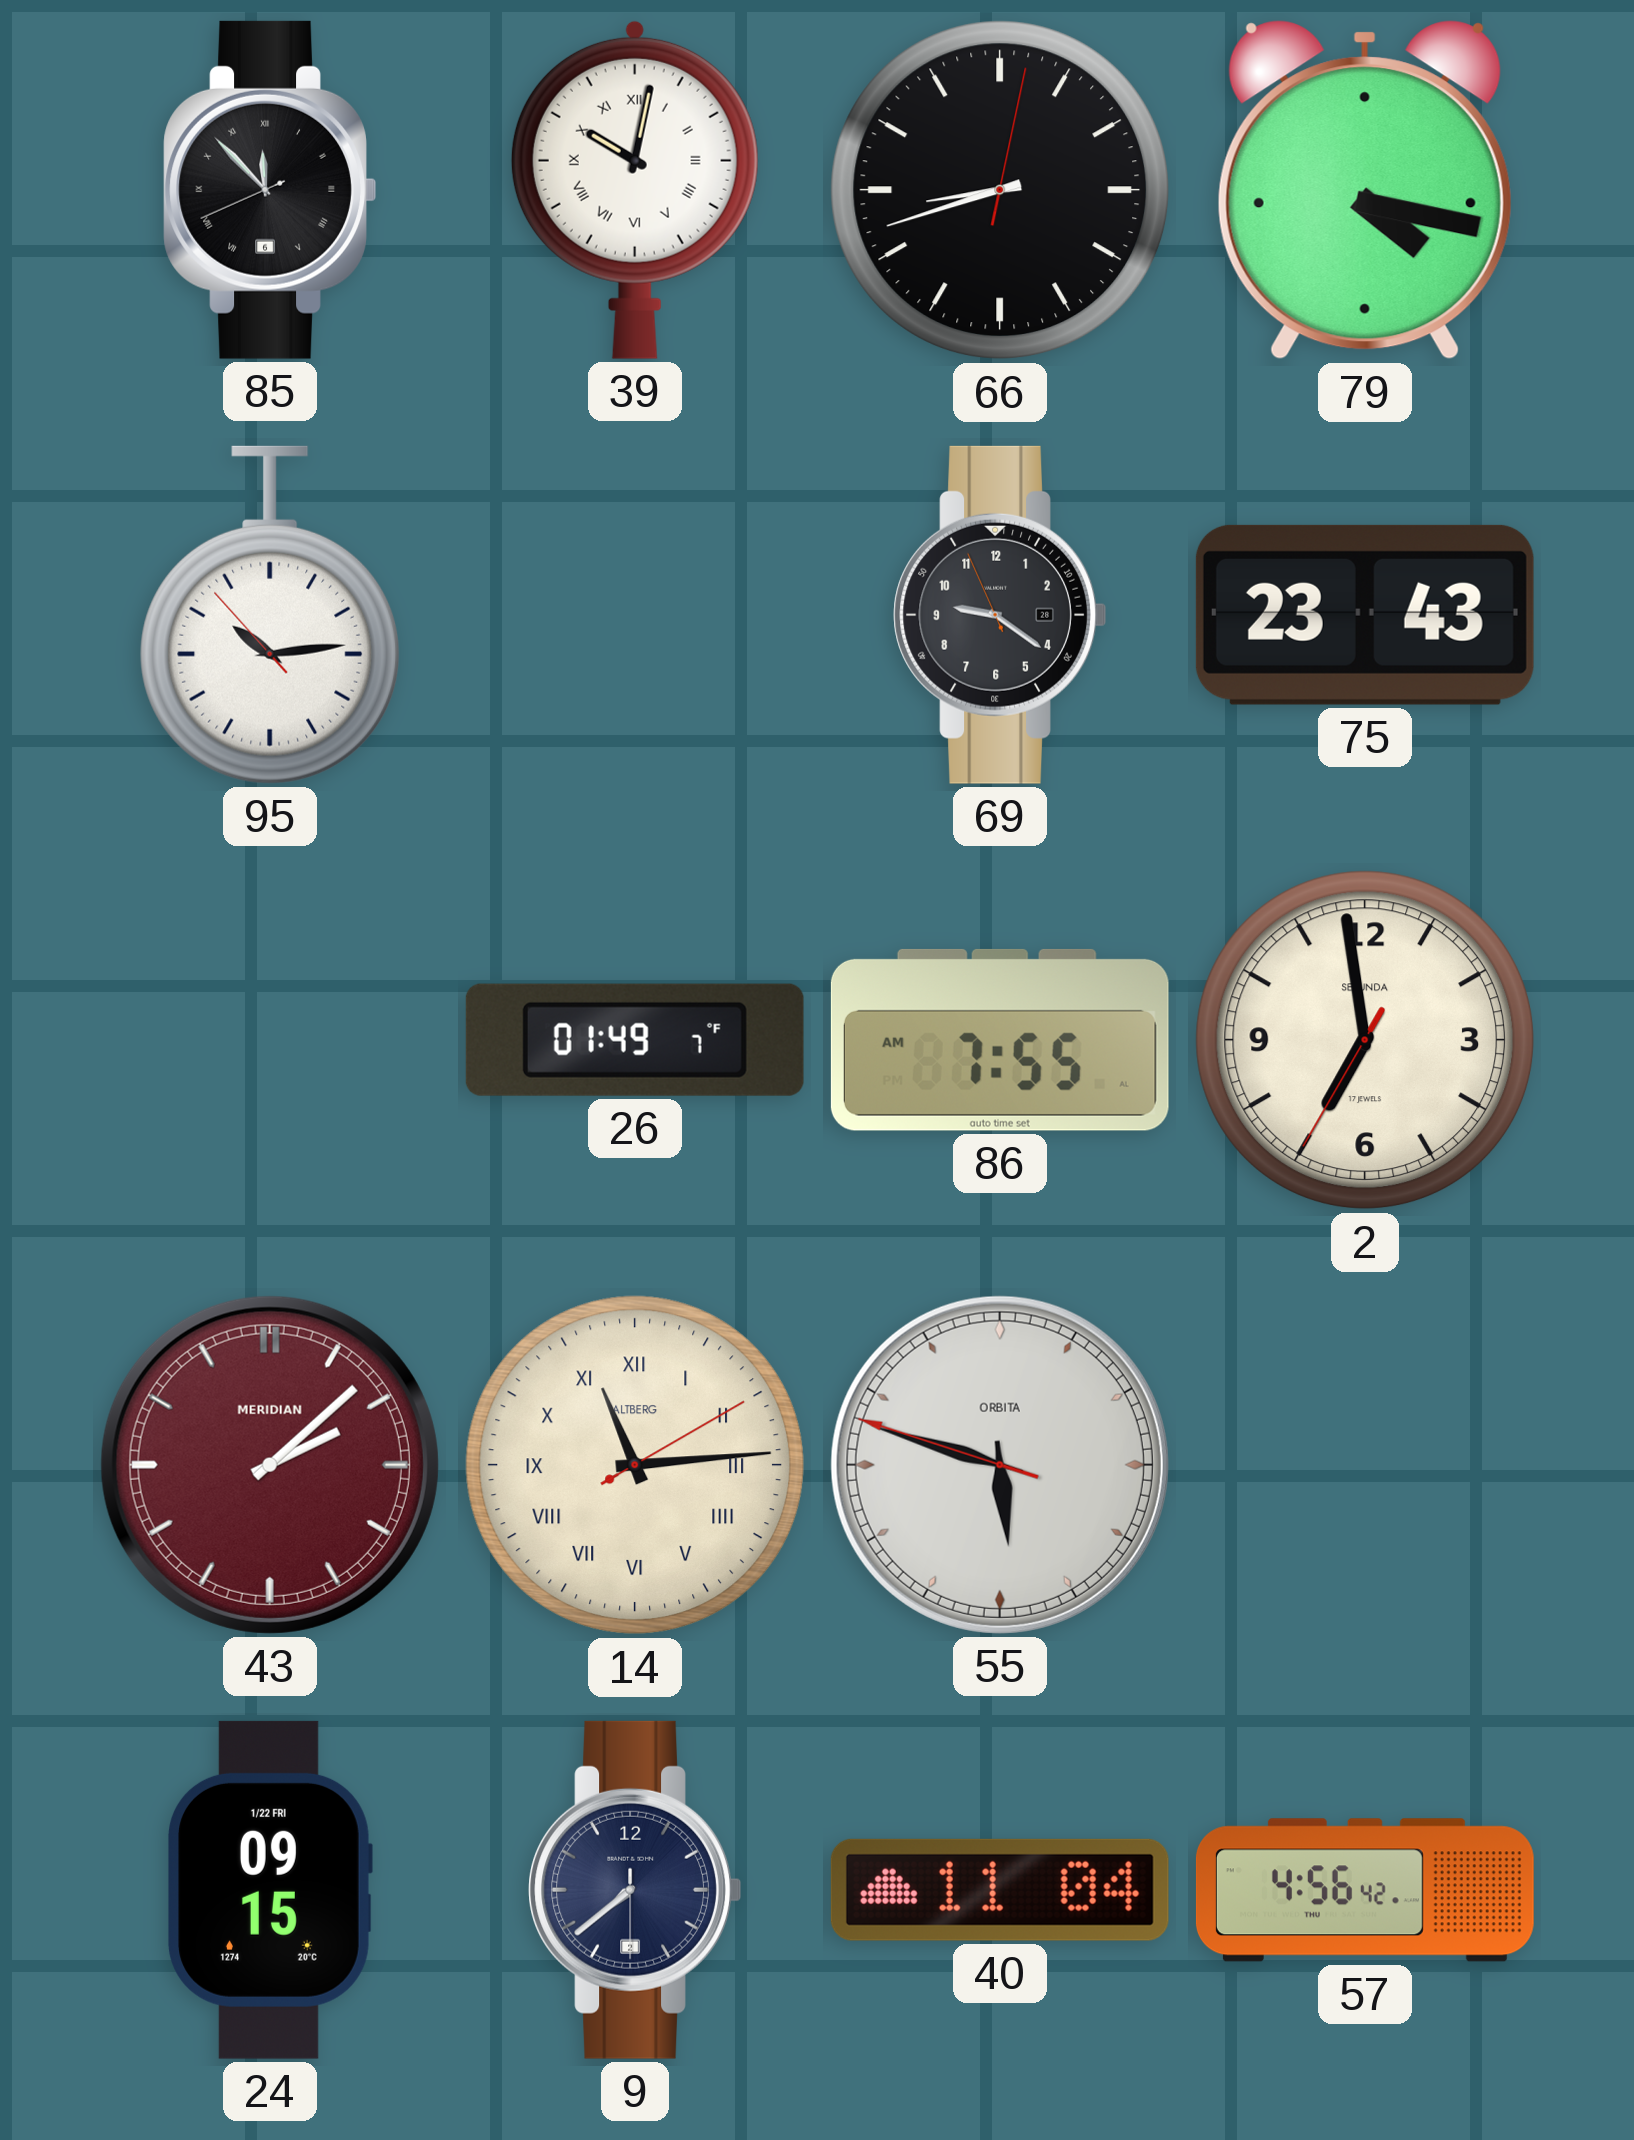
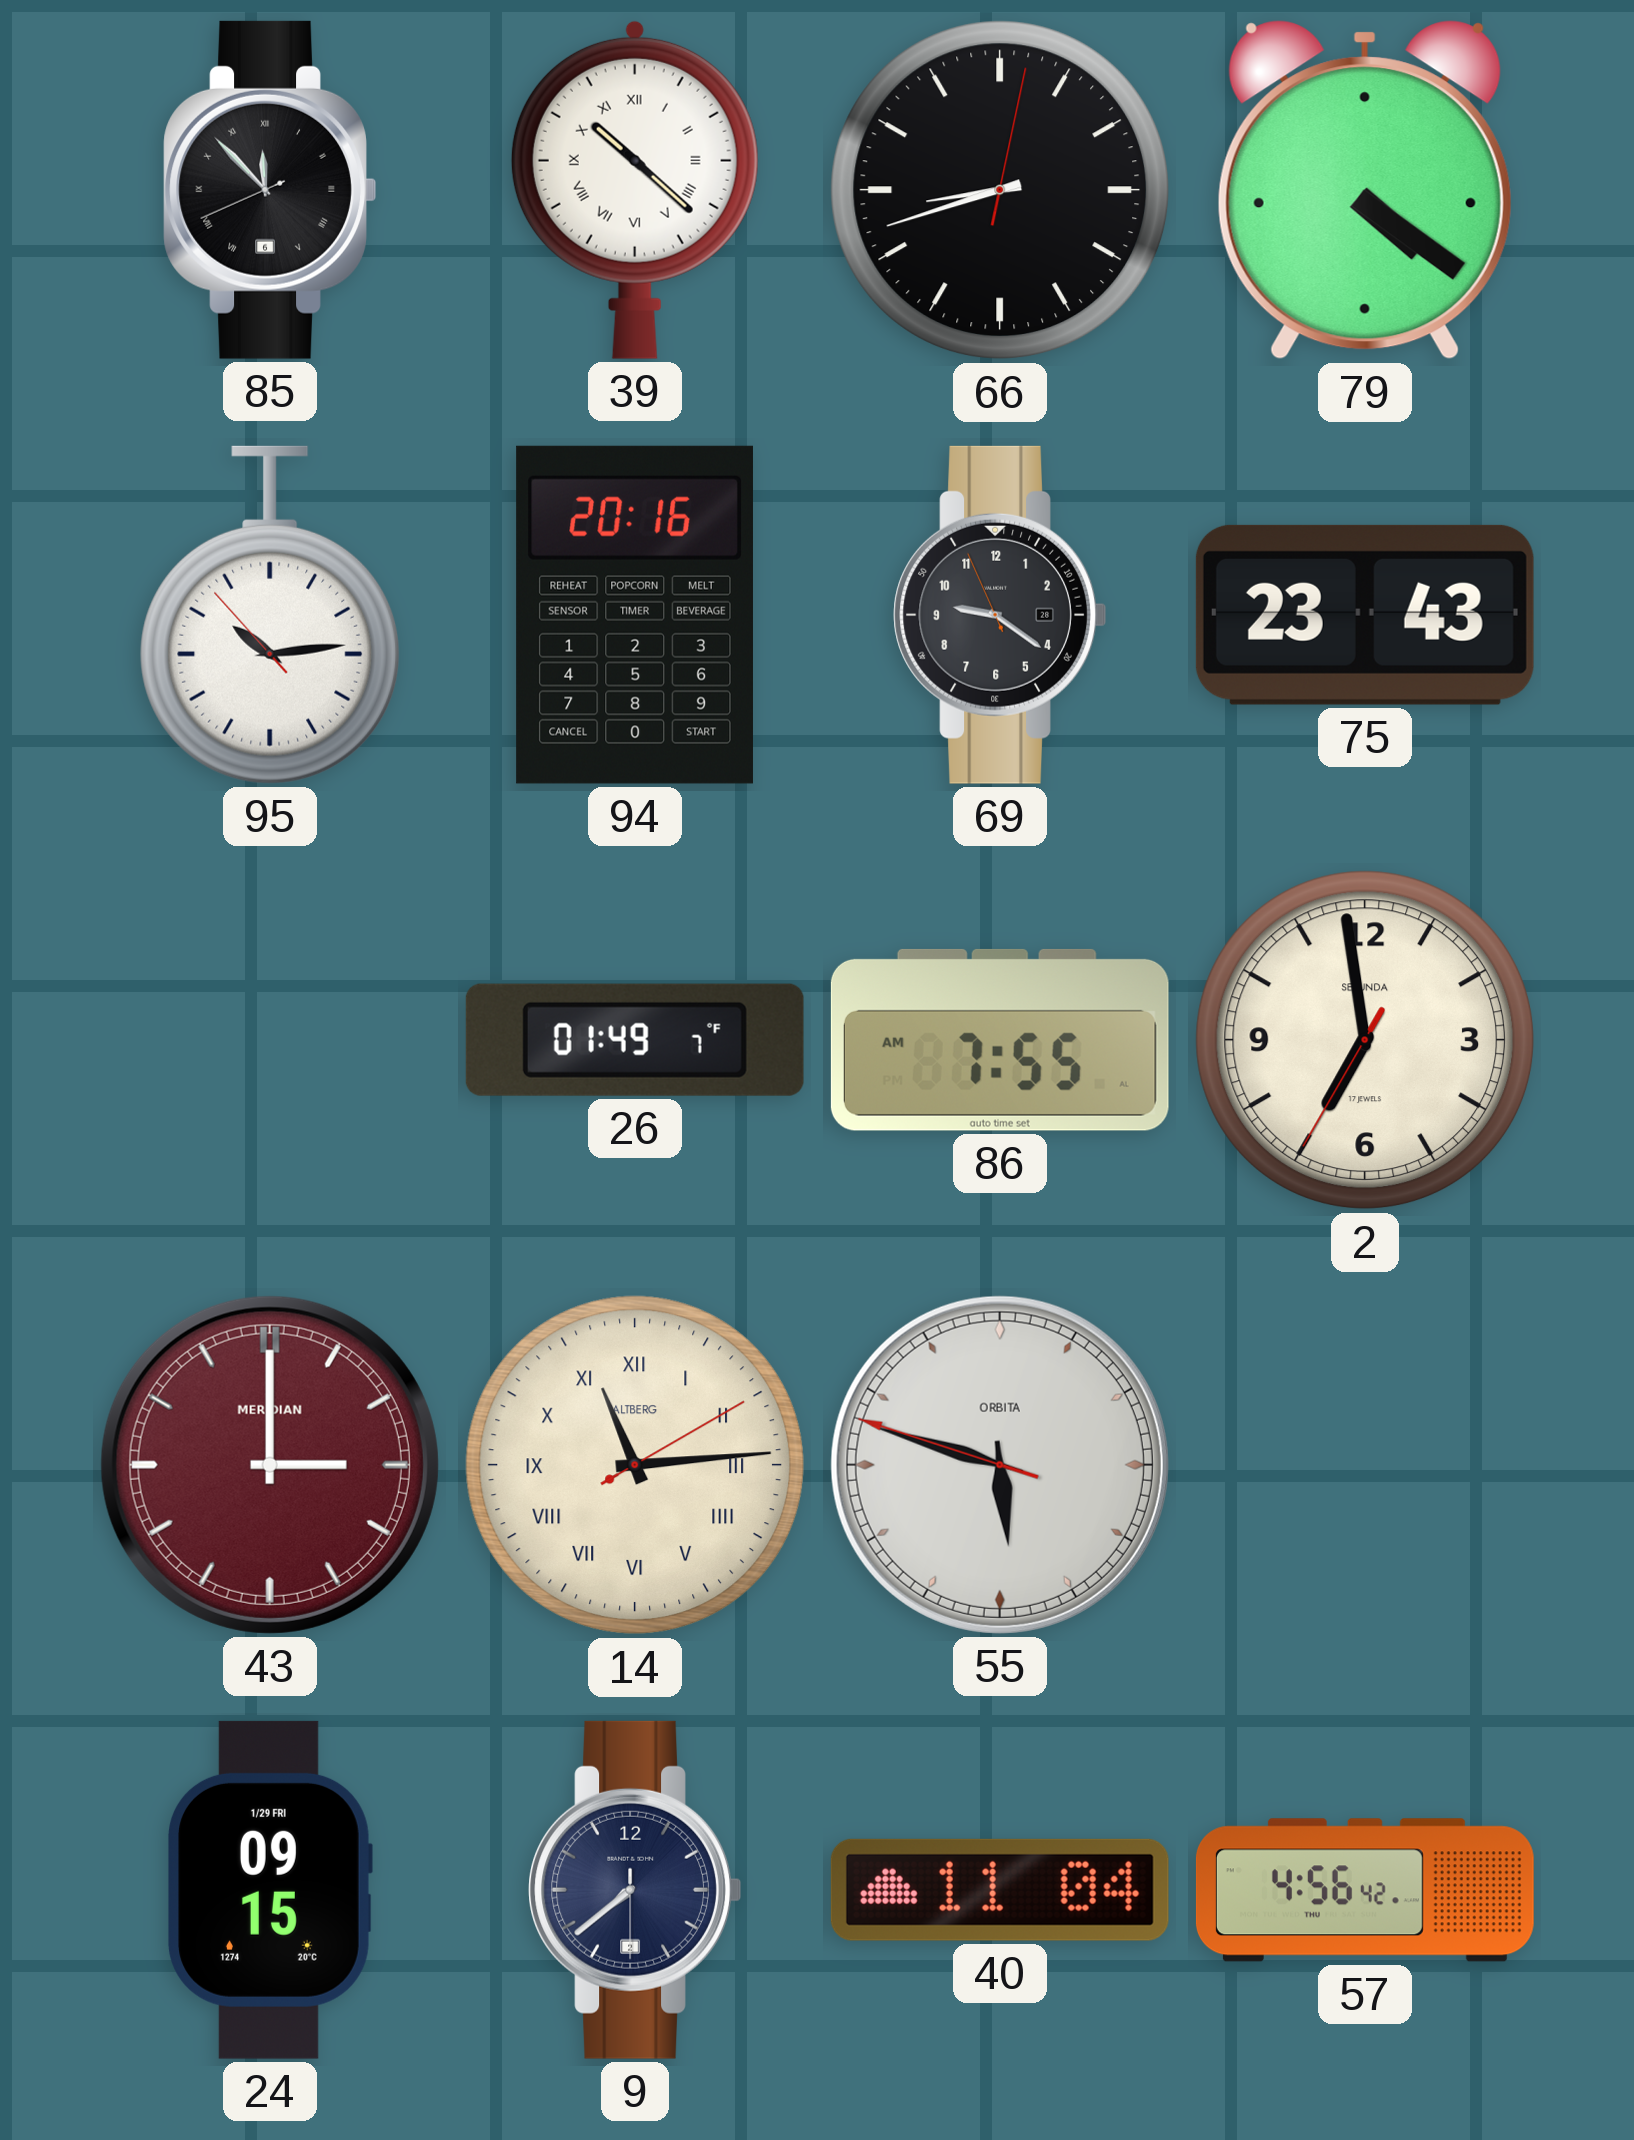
39: 10:02 -> 10:22 (635, 190)
79: 4:17 -> 4:21 (1365, 190)
94: none -> 20:16 (635, 615)
43: 2:08 -> 3:00 (270, 1465)
24 date: 1/22 FRI -> 1/29 FRI (270, 1890)
